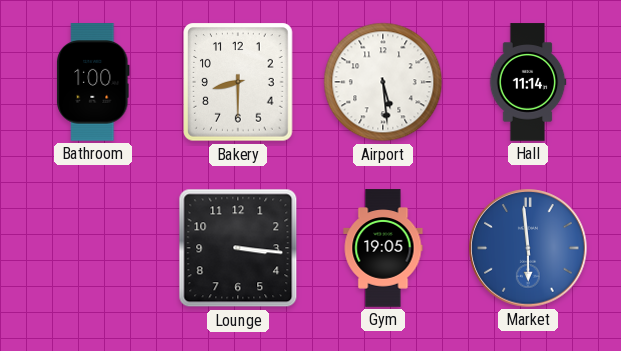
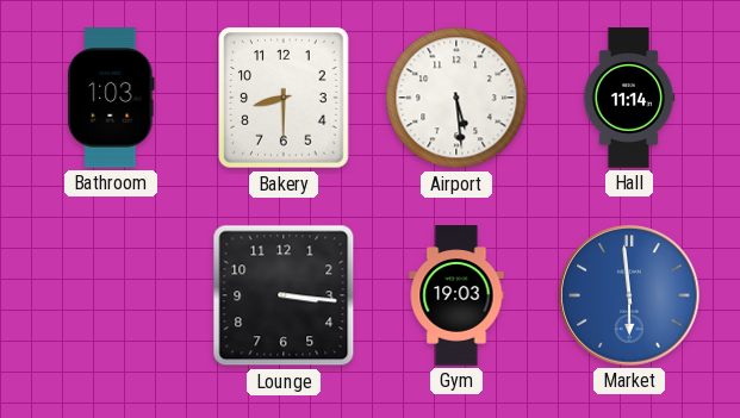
Bathroom: 1:00 -> 1:03 (111, 98)
Gym: 19:05 -> 19:03 (456, 295)
